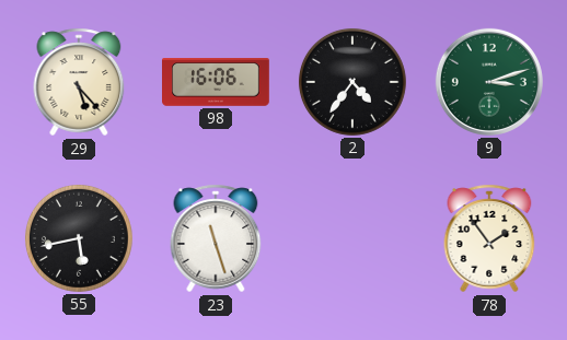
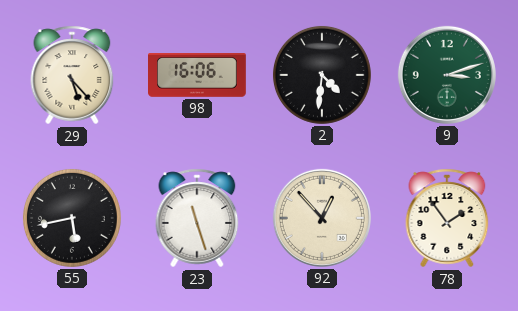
2: 4:36 -> 4:31 (322, 75)
92: none -> 12:53 (322, 218)
